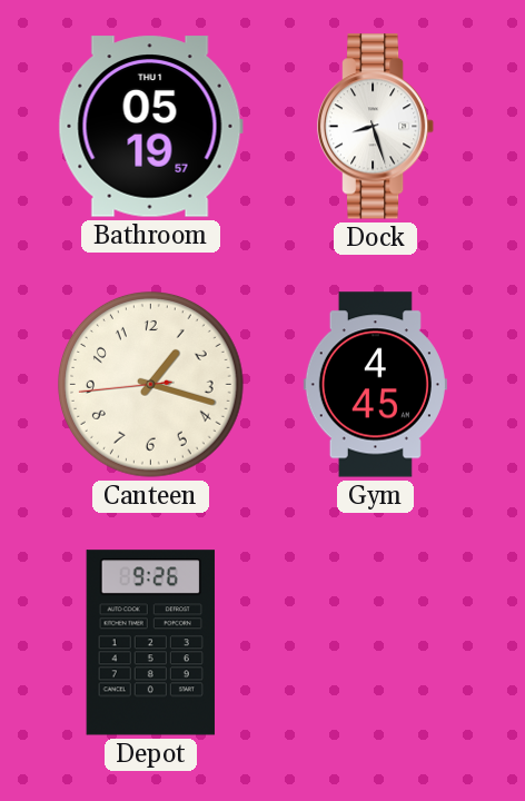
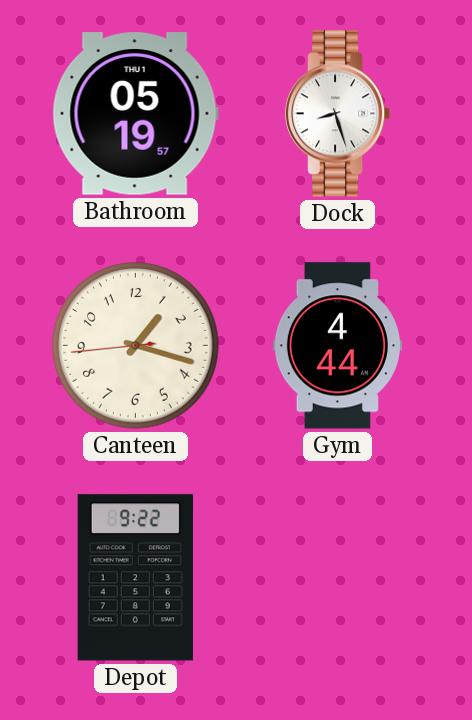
Gym: 4:45 -> 4:44 (337, 346)
Depot: 9:26 -> 9:22 (135, 578)
